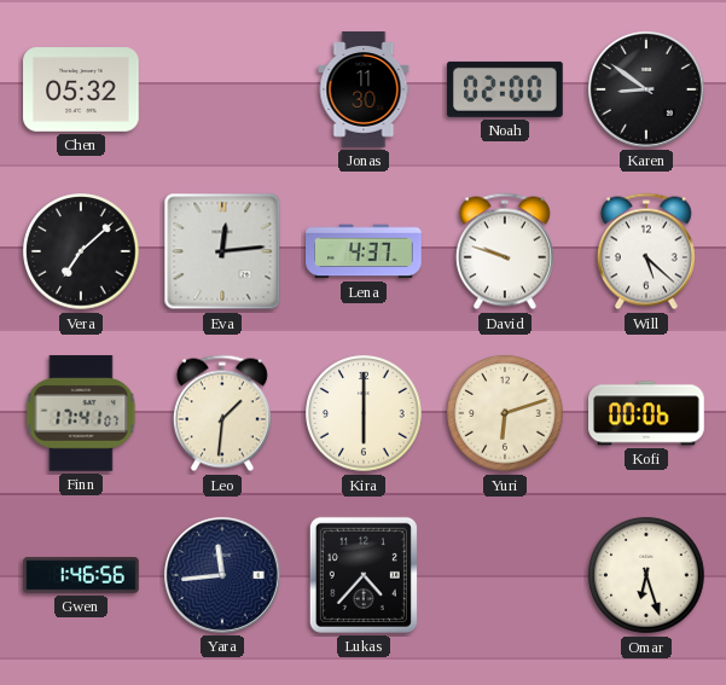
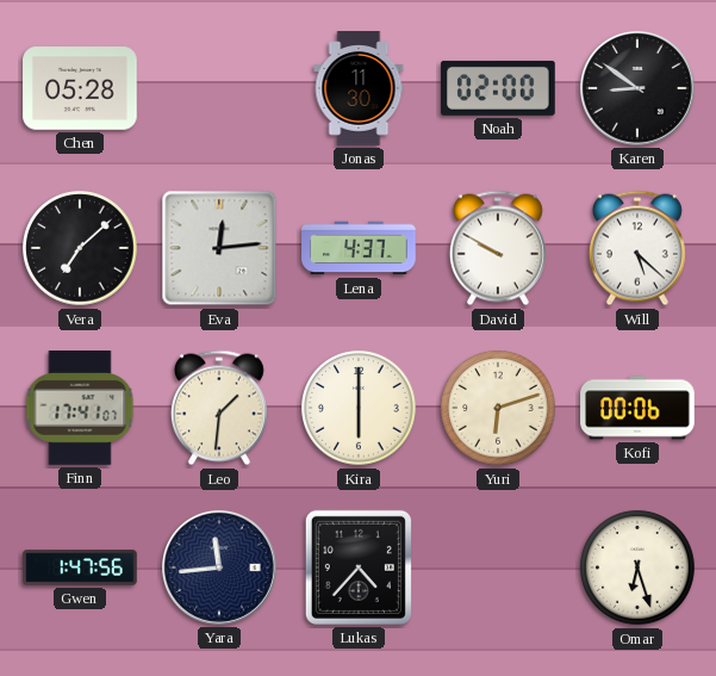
Chen: 05:32 -> 05:28 (80, 88)
David: 9:48 -> 9:50 (498, 248)
Gwen: 1:46 -> 1:47 (80, 568)
